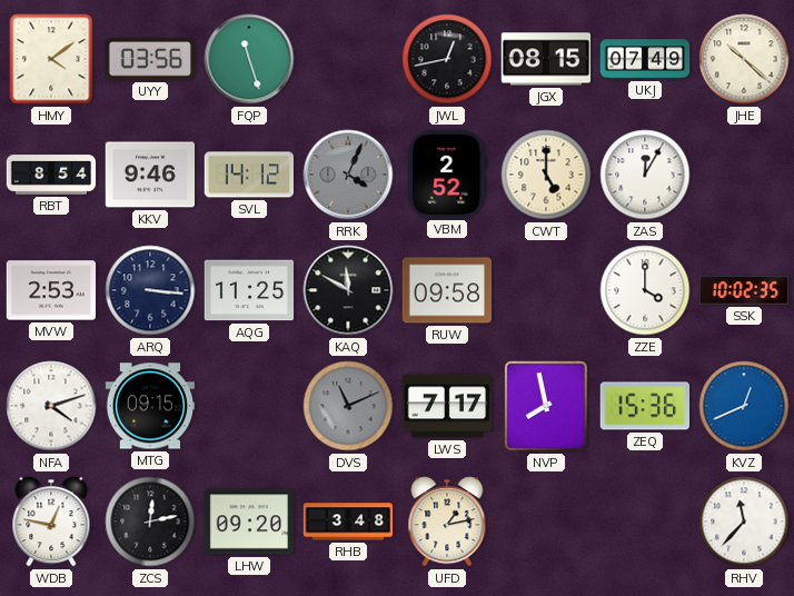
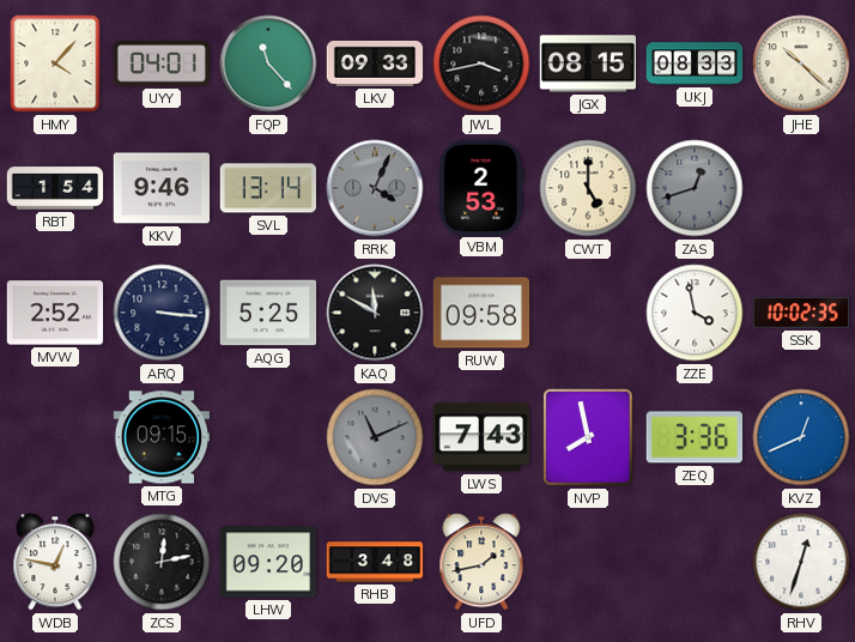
HMY: 4:09 -> 4:07 (55, 63)
UYY: 03:56 -> 04:01 (162, 63)
FQP: 11:27 -> 11:23 (268, 63)
LKV: none -> 09:33 (375, 63)
JWL: 12:43 -> 3:43 (481, 63)
UKJ: 07:49 -> 08:33 (695, 63)
RBT: 8:54 -> 1:54 (55, 188)
SVL: 14:12 -> 13:14 (267, 188)
VBM: 2:52 -> 2:53 (481, 187)
ZAS: 12:05 -> 12:42 (695, 188)
ZAS dial: white -> grey (695, 188)
MVW: 2:53 -> 2:52 (55, 313)
AQG: 11:25 -> 5:25 (268, 313)
ZZE: 4:00 -> 3:58 (695, 313)
NFA: 4:12 -> none (51, 406)
LWS: 7:17 -> 7:43 (481, 437)
ZEQ: 15:36 -> 3:36 (693, 437)
UFD: 1:13 -> 1:43 (481, 562)
RHV: 11:37 -> 12:33 (801, 562)
